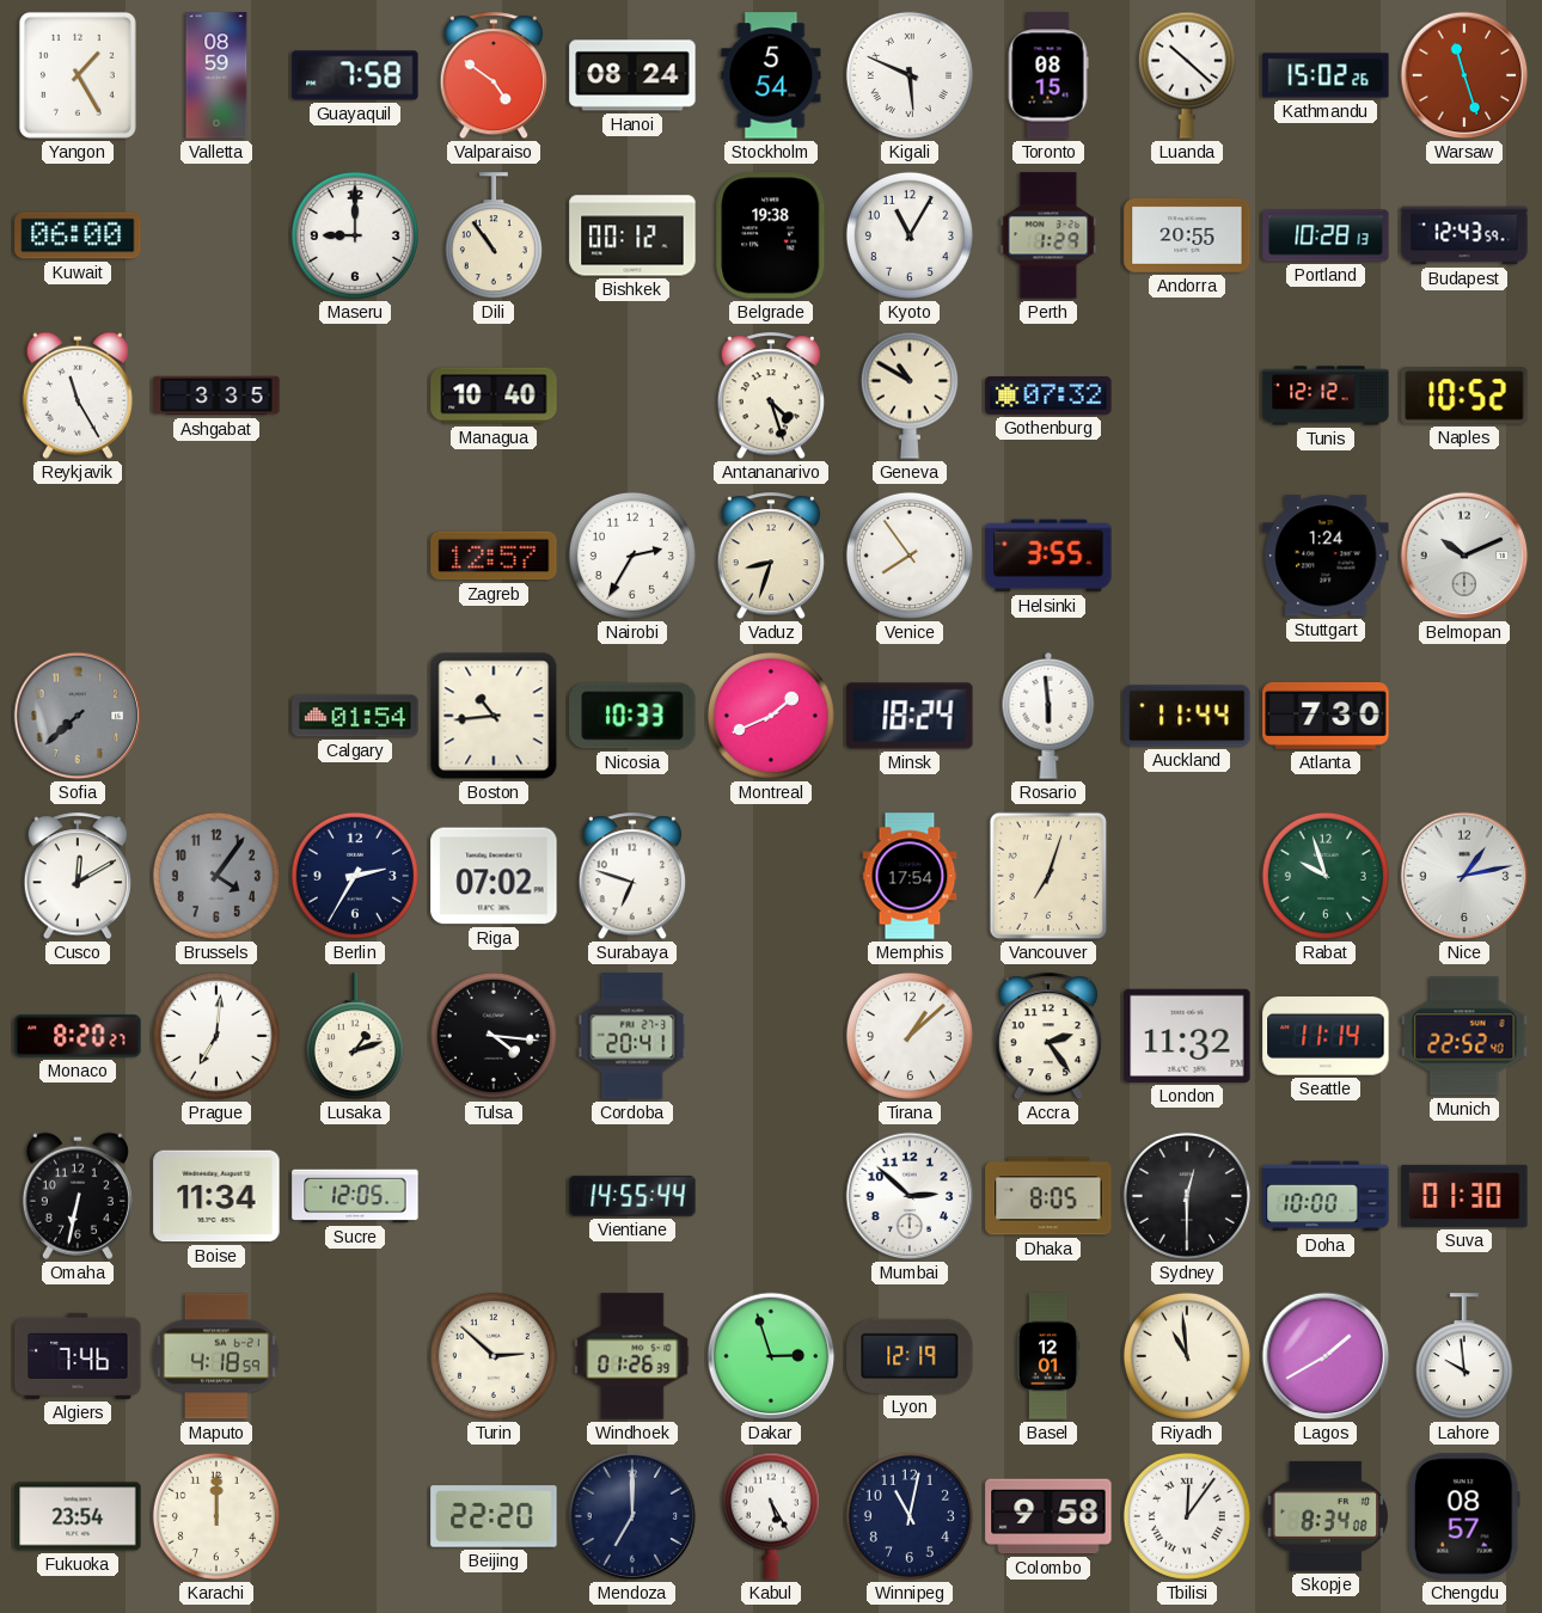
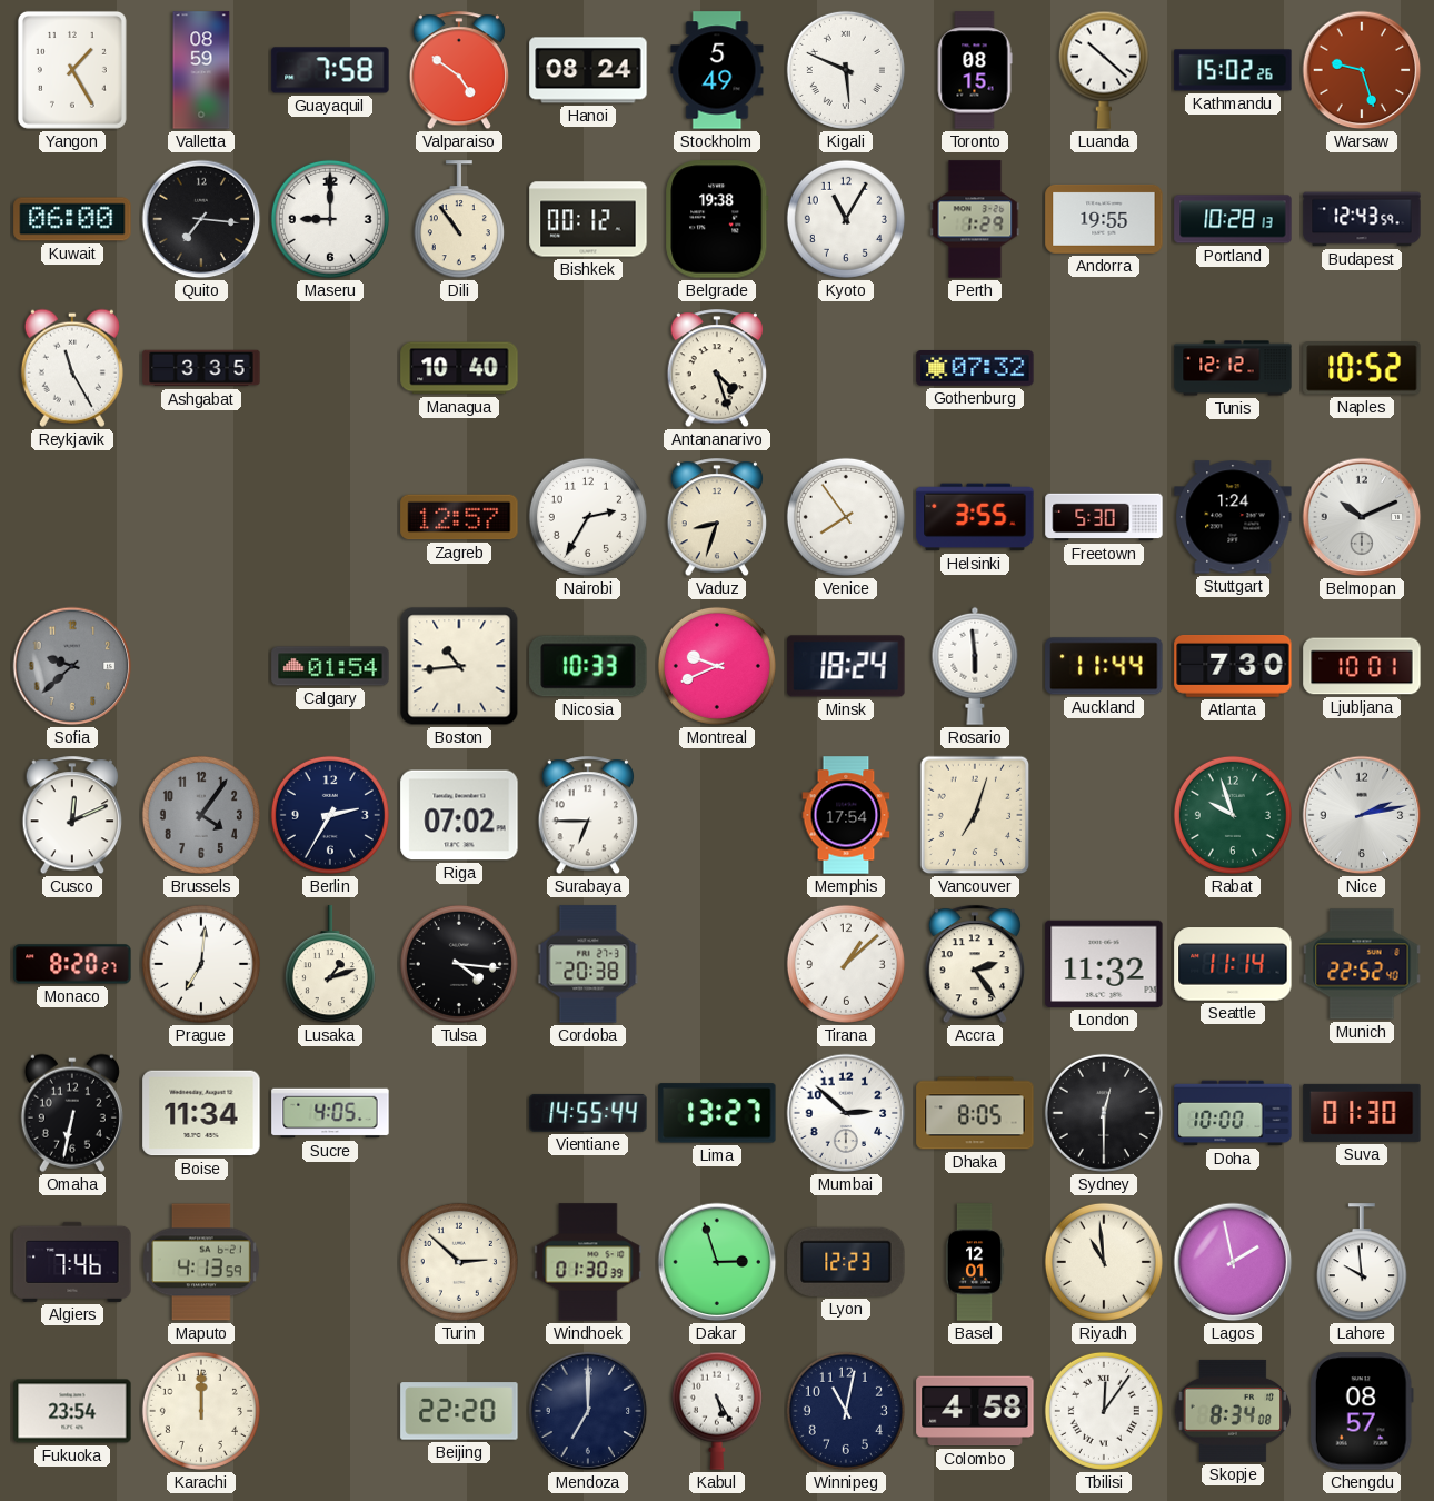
Stockholm: 5:54 -> 5:49 (717, 70)
Warsaw: 11:27 -> 9:27 (1362, 70)
Quito: none -> 7:16 (201, 219)
Andorra: 20:55 -> 19:55 (1104, 219)
Geneva: 10:50 -> none (910, 395)
Freetown: none -> 5:30 (1104, 517)
Sofia: 7:38 -> 9:38 (72, 666)
Montreal: 1:41 -> 9:41 (717, 666)
Ljubljana: none -> 10:01 (1362, 666)
Cusco: 12:10 -> 12:11 (71, 816)
Surabaya: 6:48 -> 6:45 (587, 816)
Nice: 1:13 -> 2:13 (1362, 815)
Cordoba: 20:41 -> 20:38 (588, 964)
Sucre: 12:05 -> 4:05 (330, 1113)
Lima: none -> 13:27 (717, 1113)
Maputo: 4:18 -> 4:13 (201, 1262)
Windhoek: 01:26 -> 01:30 (588, 1262)
Lyon: 12:19 -> 12:23 (846, 1262)
Lagos: 1:40 -> 1:58 (1233, 1262)
Colombo: 9:58 -> 4:58 (975, 1411)
